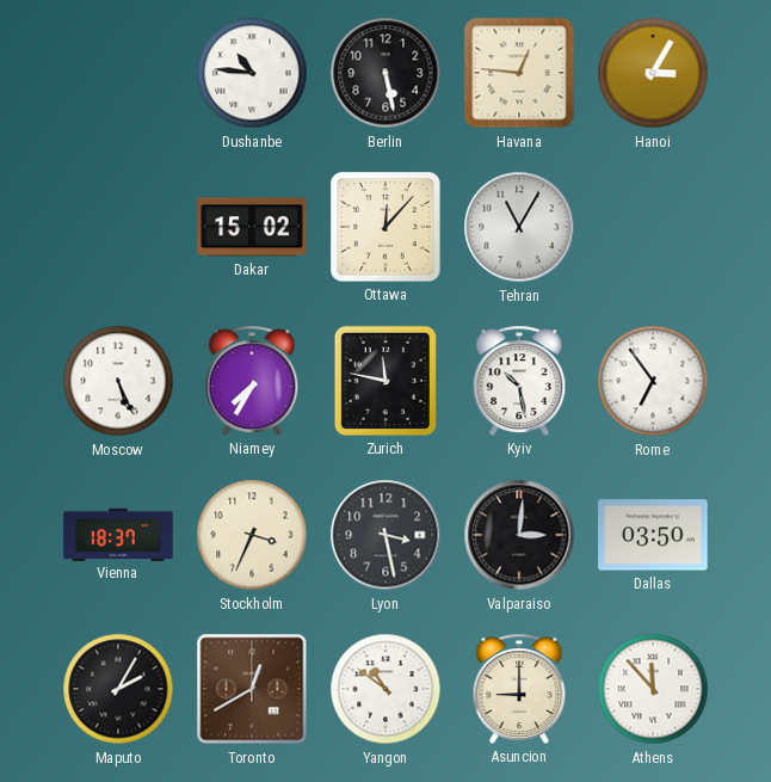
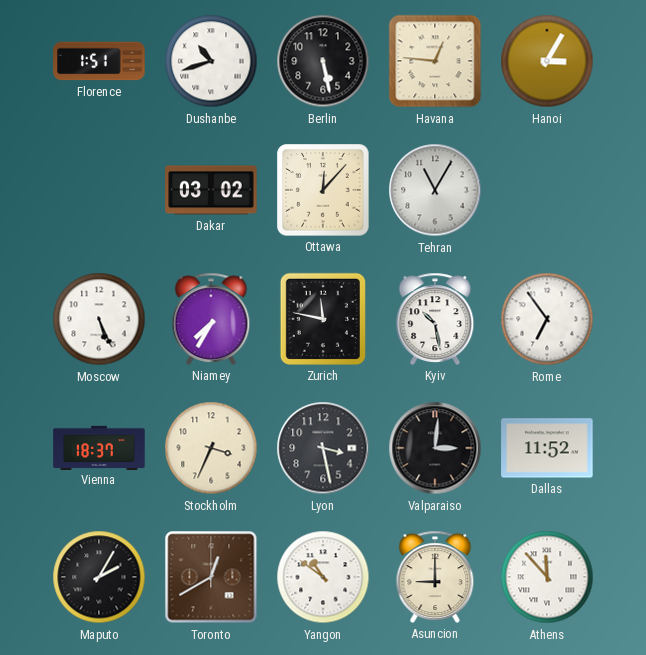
Florence: none -> 1:51 (99, 61)
Dushanbe: 10:46 -> 10:42 (211, 61)
Dakar: 15:02 -> 03:02 (211, 190)
Dallas: 03:50 -> 11:52 (547, 448)
